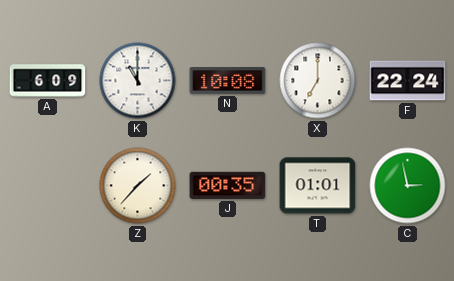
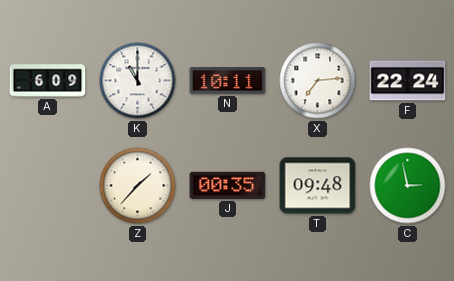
N: 10:08 -> 10:11 (228, 81)
X: 7:00 -> 7:14 (318, 81)
T: 01:01 -> 09:48 (318, 186)
